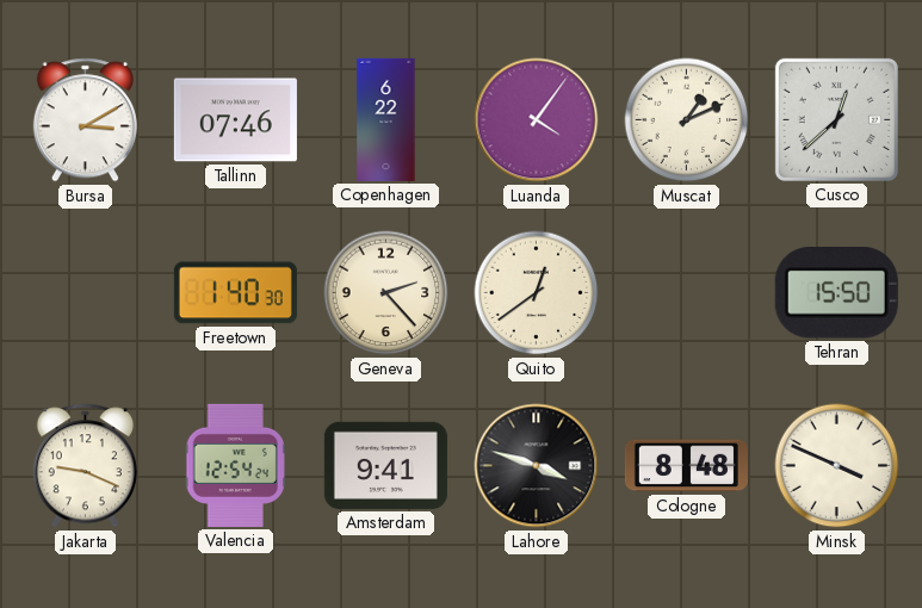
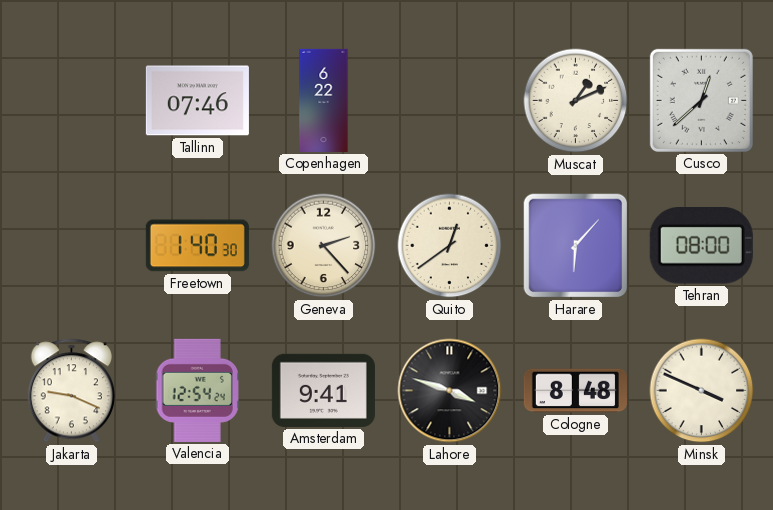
Bursa: 3:10 -> none (85, 120)
Luanda: 4:06 -> none (537, 120)
Harare: none -> 6:07 (576, 246)
Tehran: 15:50 -> 08:00 (701, 246)
